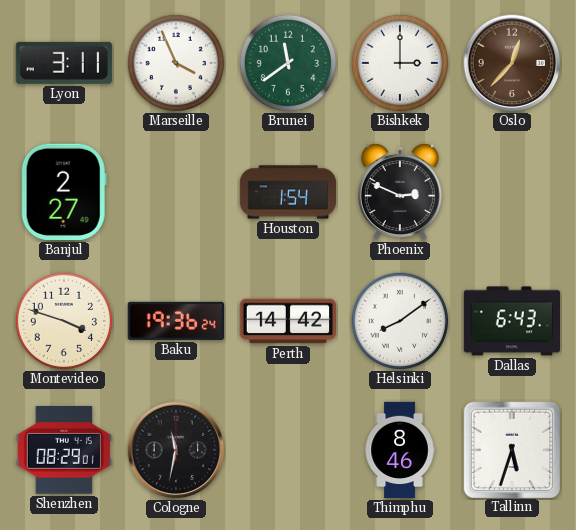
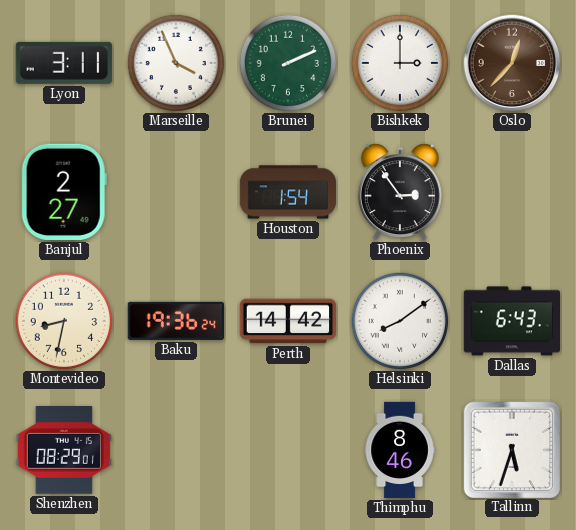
Brunei: 11:39 -> 2:11 (287, 62)
Phoenix: 2:49 -> 2:54 (400, 192)
Montevideo: 3:48 -> 8:32 (63, 320)
Cologne: 11:32 -> none (176, 450)
